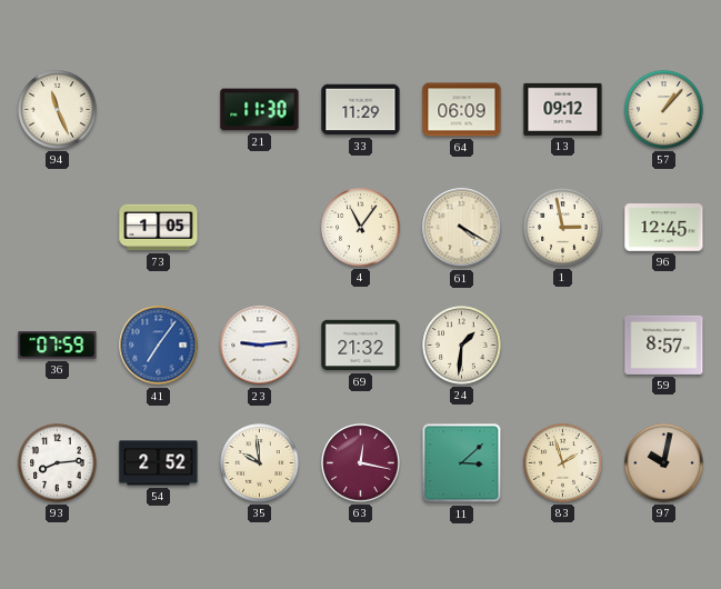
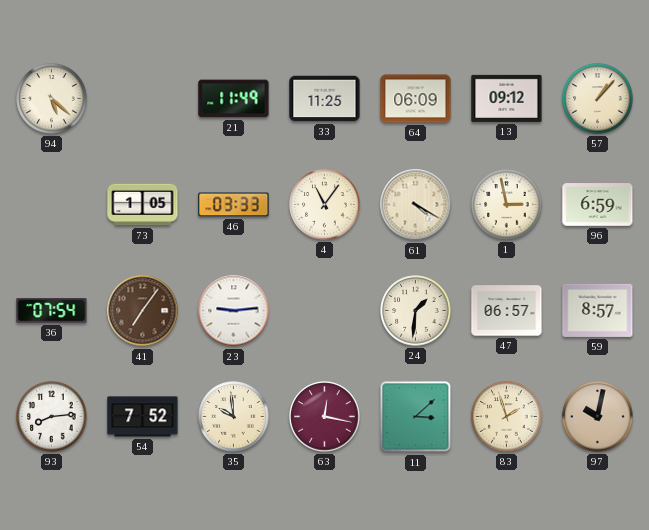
94: 11:26 -> 5:22 (52, 99)
21: 11:30 -> 11:49 (234, 99)
33: 11:29 -> 11:25 (325, 99)
46: none -> 03:33 (234, 205)
96: 12:45 -> 6:59 (598, 205)
36: 07:59 -> 07:54 (52, 311)
41 dial: blue -> brown (143, 311)
69: 21:32 -> none (361, 346)
47: none -> 06:57 (507, 311)
54: 2:52 -> 7:52 (143, 417)
